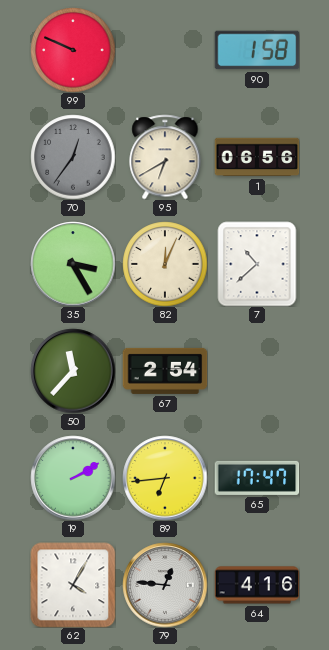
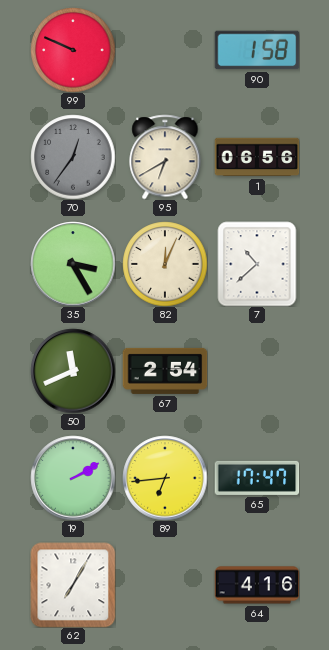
50: 11:37 -> 11:41 (73, 371)
62: 4:05 -> 7:05 (73, 585)
79: 12:46 -> none (165, 585)
